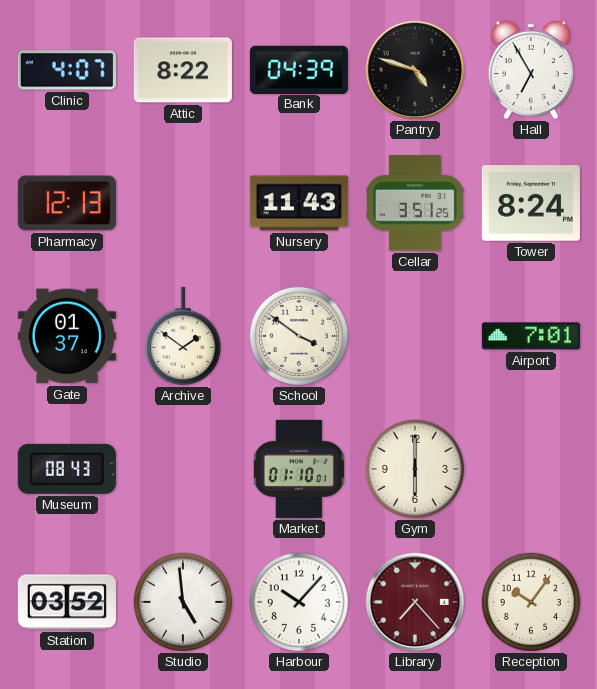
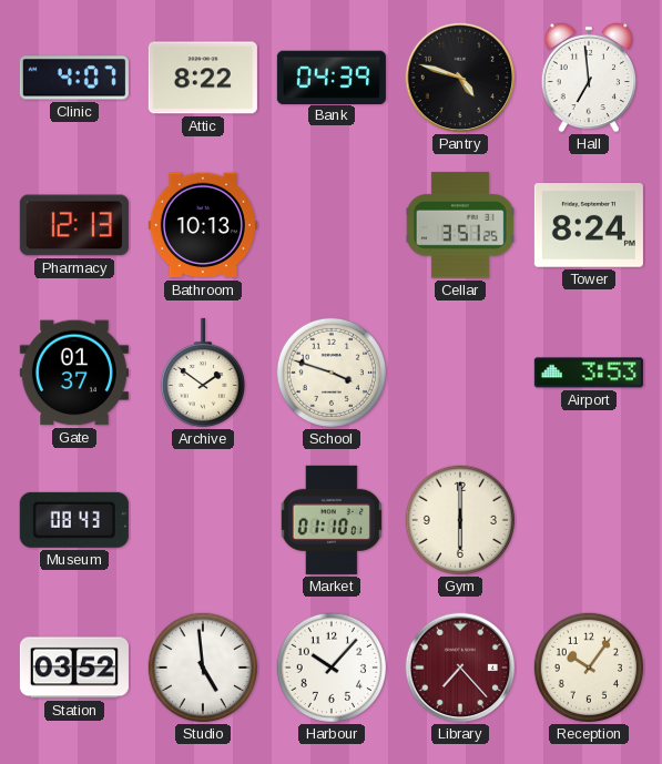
Hall: 6:55 -> 6:59 (589, 78)
Bathroom: none -> 10:13 (203, 225)
Nursery: 11:43 -> none (299, 203)
School: 3:51 -> 3:48 (332, 373)
Airport: 7:01 -> 3:53 (589, 373)
